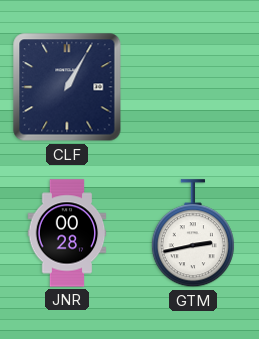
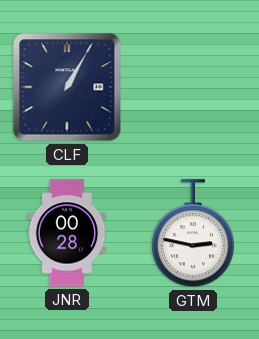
GTM: 2:43 -> 2:47 (193, 234)
